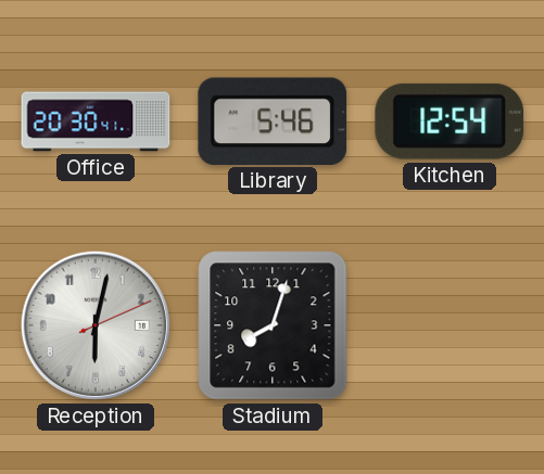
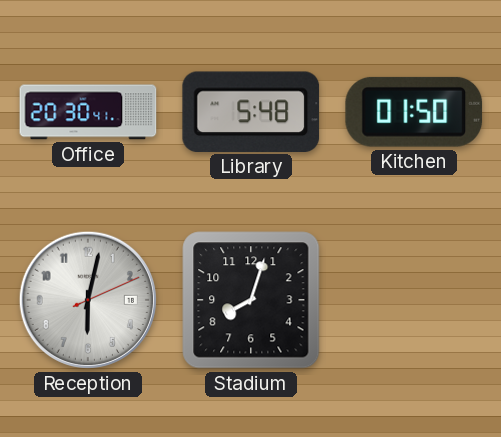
Library: 5:46 -> 5:48 (251, 112)
Kitchen: 12:54 -> 01:50 (414, 112)
